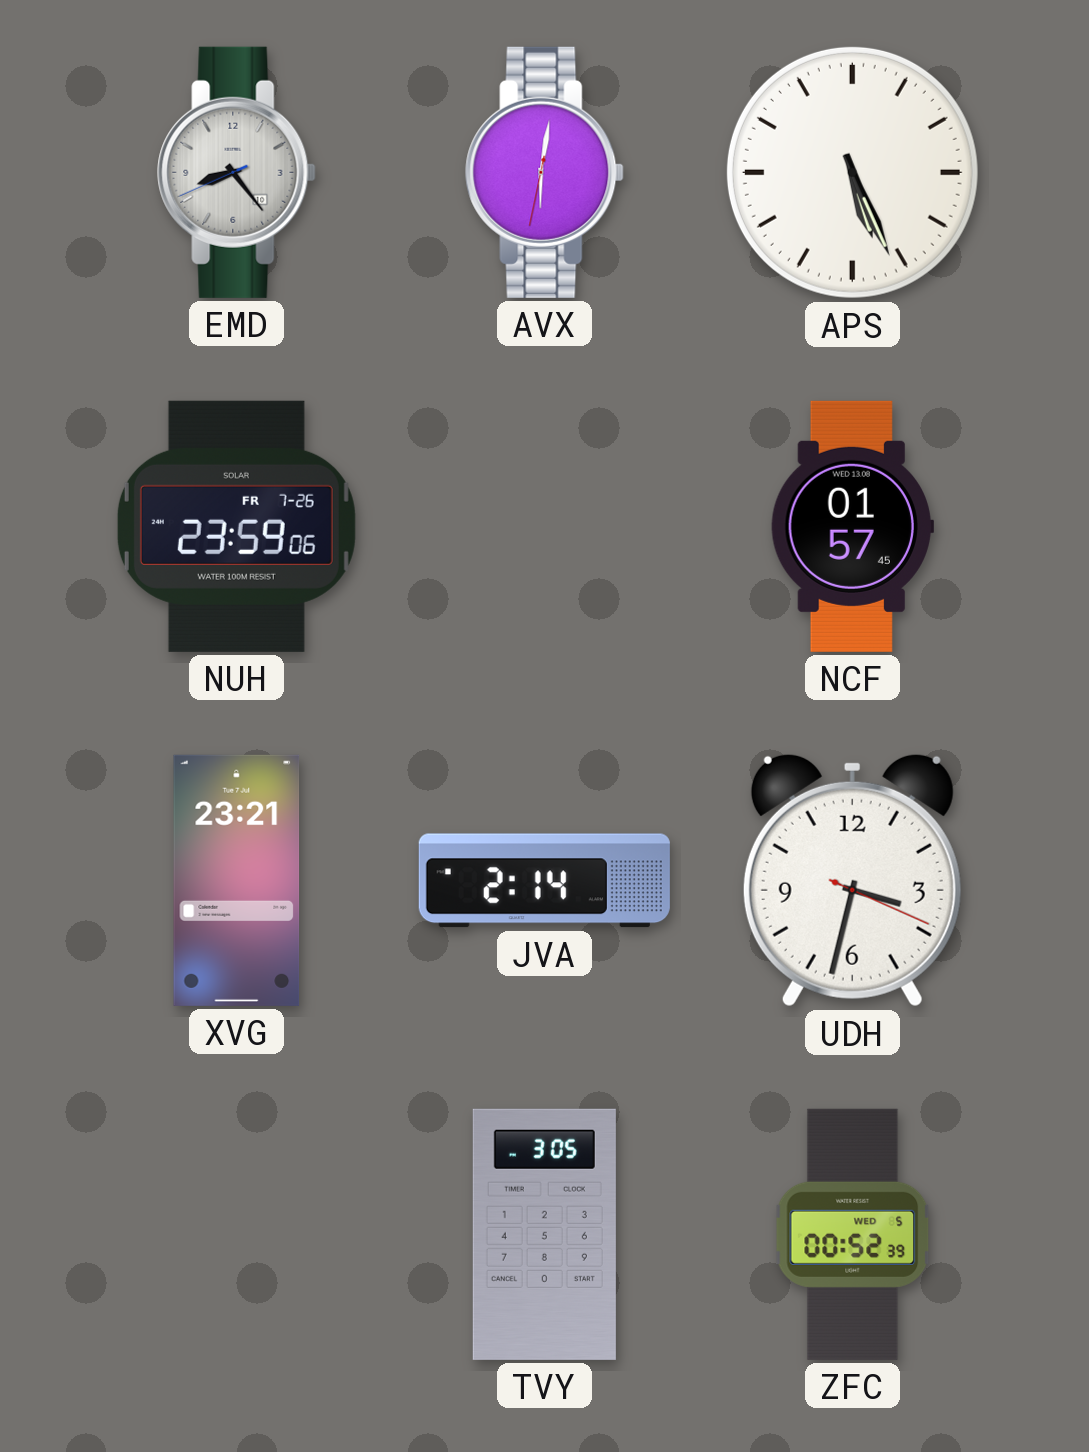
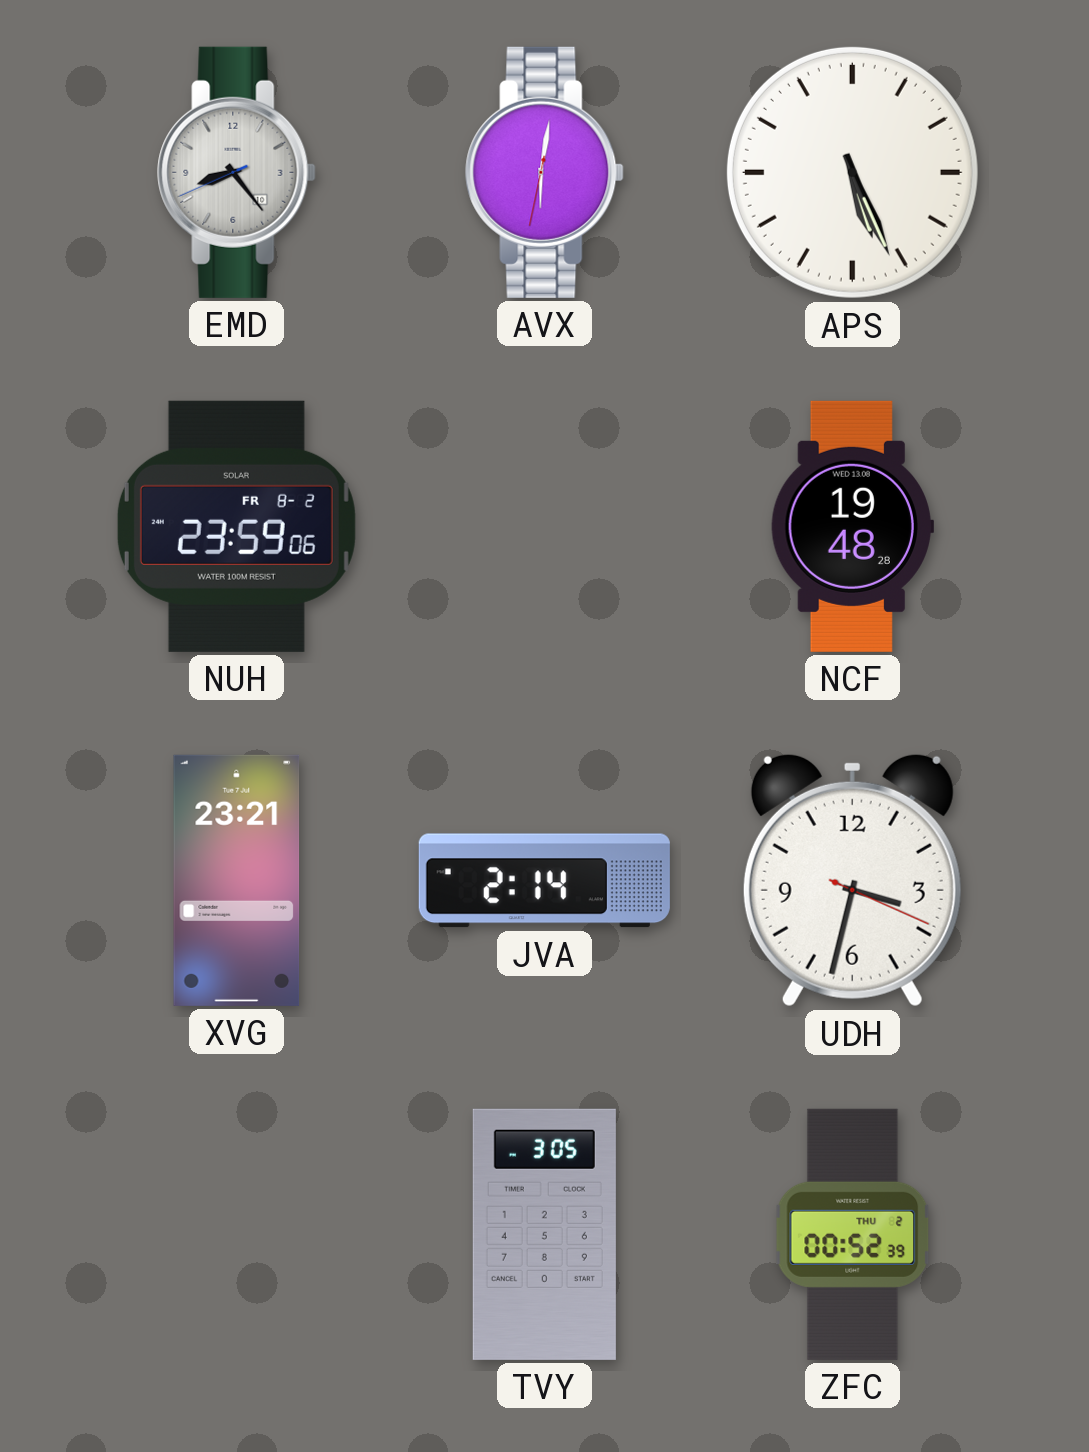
NUH date: FR 7-26 -> FR 8-2 (236, 526)
NCF: 01:57 -> 19:48 (852, 526)
ZFC date: WED 5 -> THU 2 (853, 1234)
